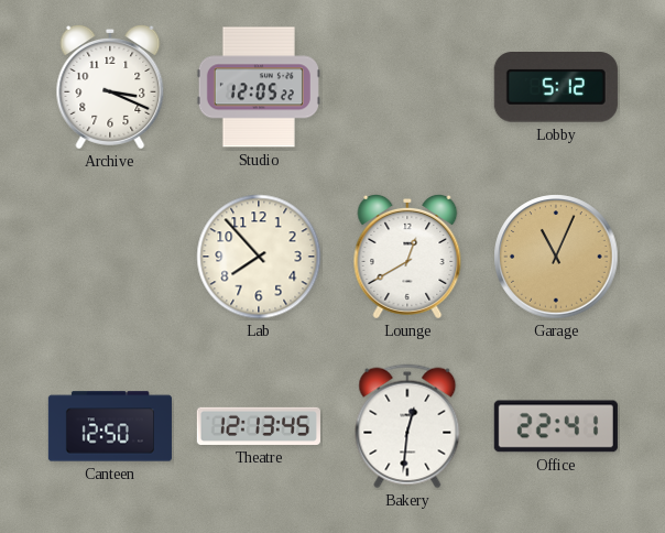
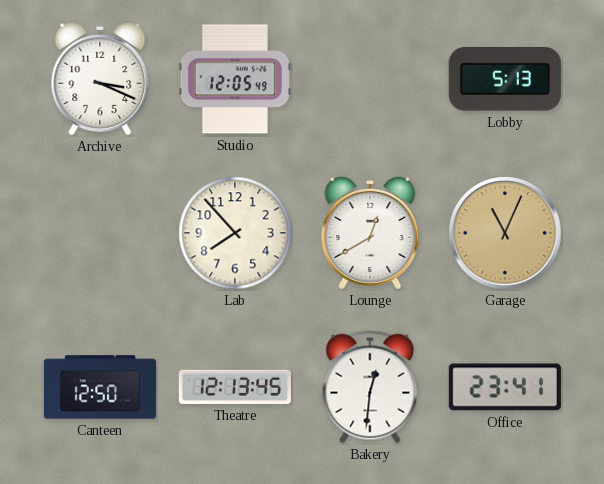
Studio: 12:05:22 -> 12:05:49 (235, 79)
Lobby: 5:12 -> 5:13 (505, 80)
Office: 22:41 -> 23:41 (505, 387)
